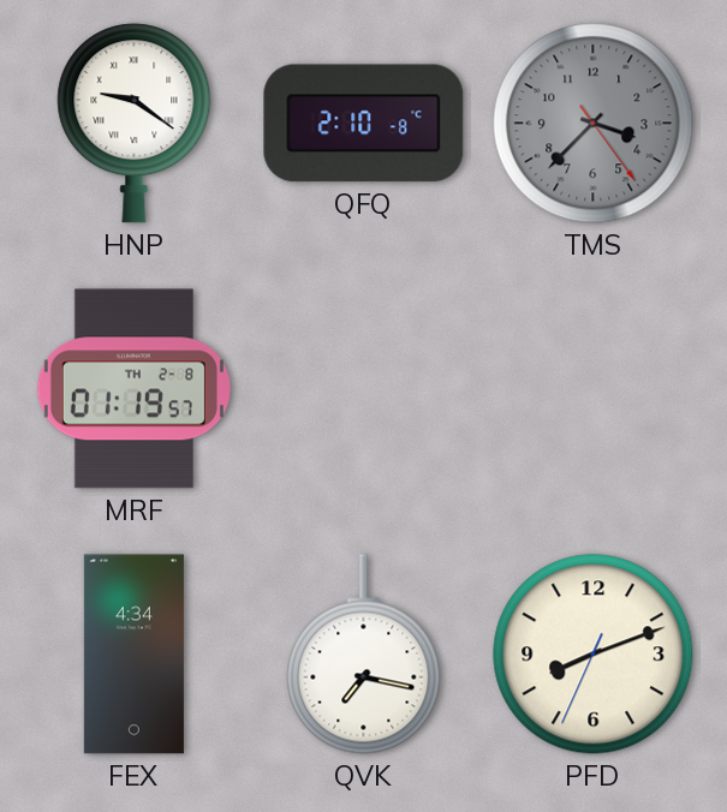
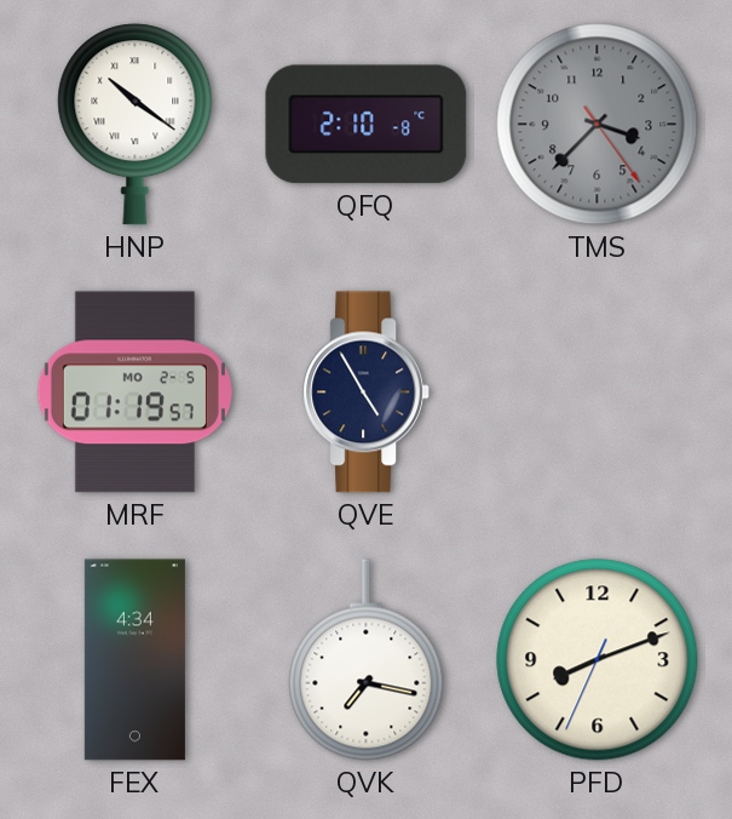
HNP: 9:21 -> 10:21 (136, 125)
MRF date: TH 2-8 -> MO 2-5 (134, 393)
QVE: none -> 4:55 (365, 393)
